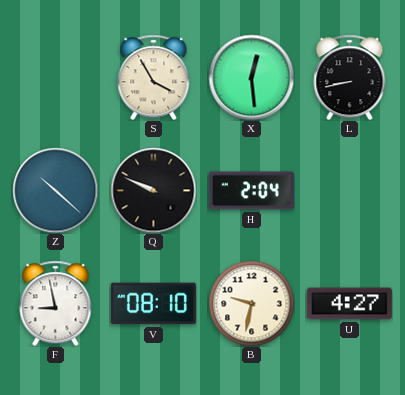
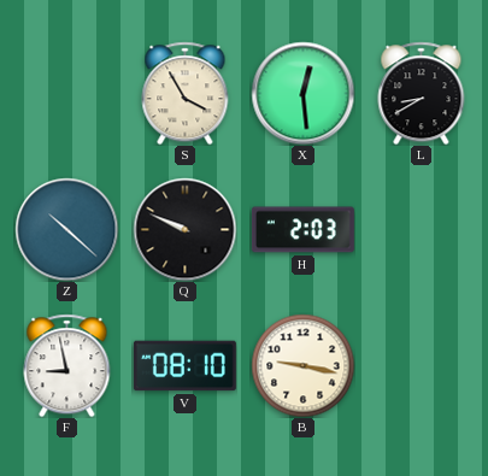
L: 8:43 -> 8:40 (422, 93)
H: 2:04 -> 2:03 (302, 230)
B: 9:32 -> 9:17 (302, 365)
U: 4:27 -> none (349, 304)
